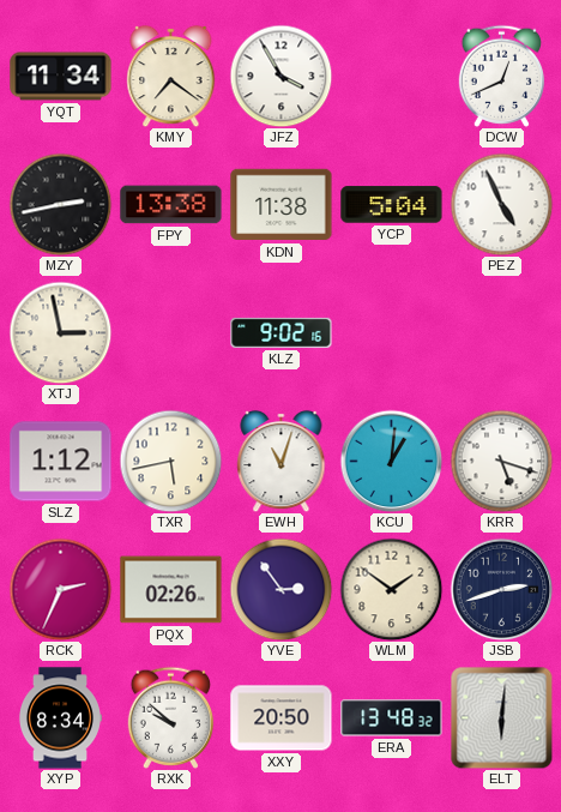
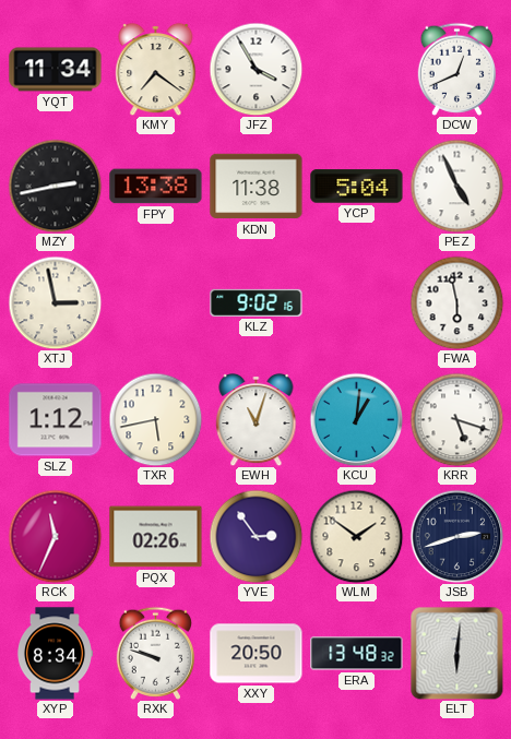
FWA: none -> 5:58 (456, 302)
RCK: 2:34 -> 11:34 (55, 536)
RXK: 9:52 -> 9:48 (155, 653)
